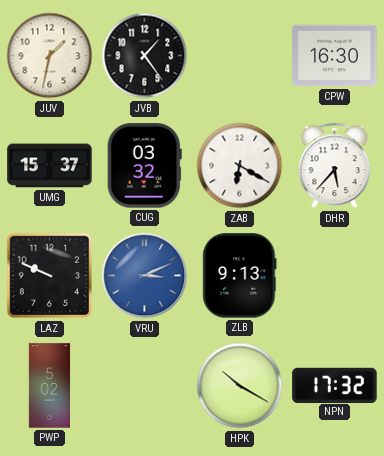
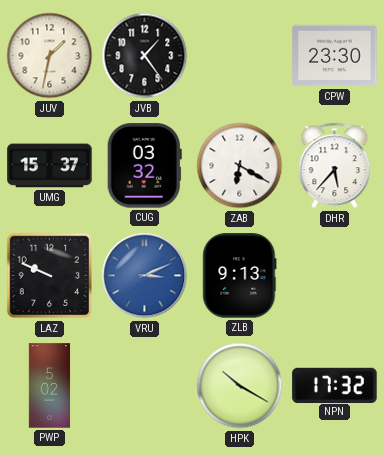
CPW: 16:30 -> 23:30 (335, 56)
